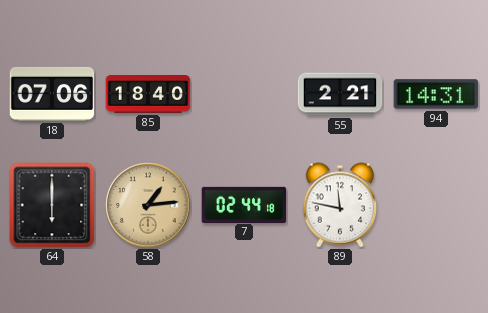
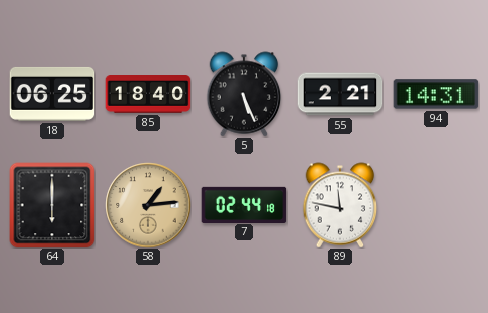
18: 07:06 -> 06:25 (52, 94)
5: none -> 5:26 (244, 94)
